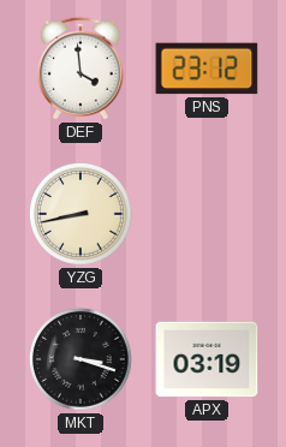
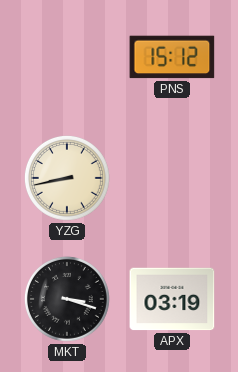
DEF: 3:59 -> none (81, 68)
PNS: 23:12 -> 15:12 (172, 57)
